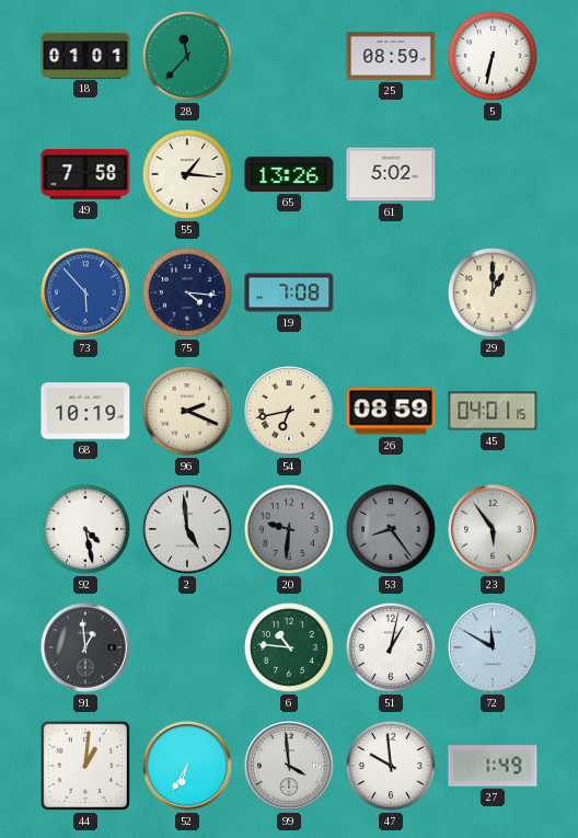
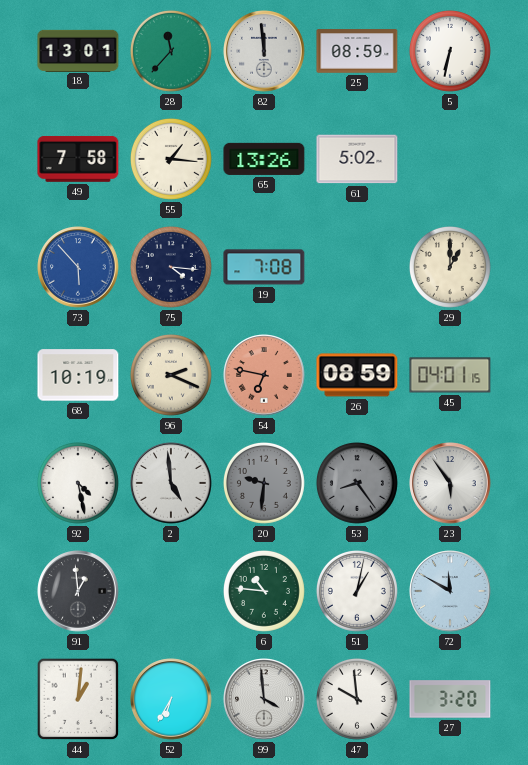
18: 01:01 -> 13:01 (78, 50)
82: none -> 11:59 (264, 51)
54: 6:43 -> 6:47 (264, 375)
54 dial: cream -> salmon (264, 375)
27: 1:49 -> 3:20 (450, 699)
